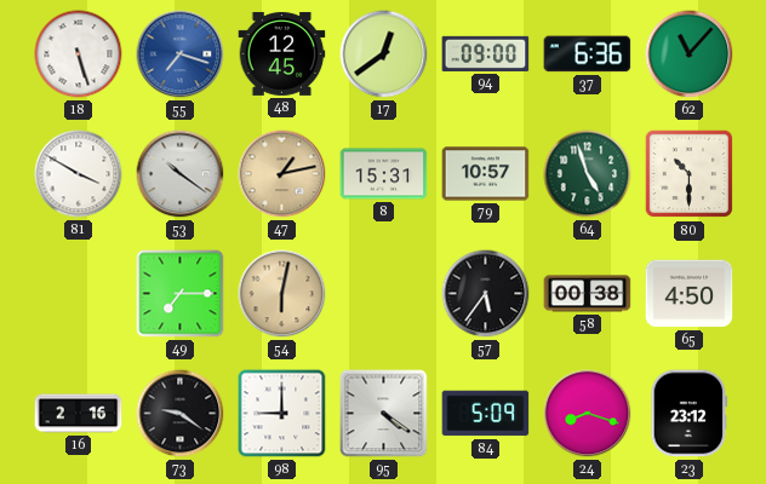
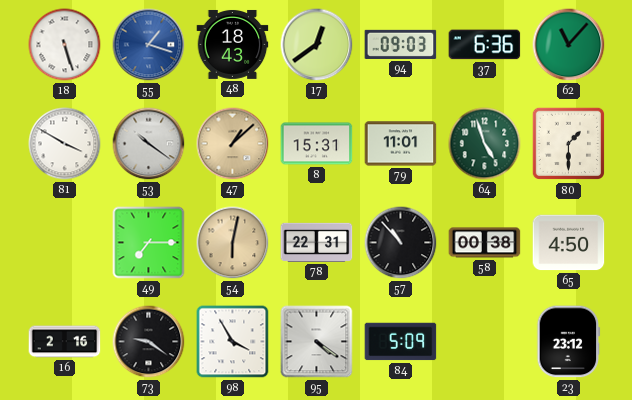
55: 7:18 -> 1:18 (149, 45)
48: 12:45 -> 18:43 (233, 44)
94: 09:00 -> 09:03 (401, 44)
47: 1:13 -> 1:08 (233, 144)
79: 10:57 -> 11:01 (401, 144)
80: 10:30 -> 1:30 (569, 144)
78: none -> 22:31 (317, 242)
57: 5:36 -> 10:53 (401, 243)
98: 9:00 -> 3:55 (233, 342)
24: 8:18 -> none (588, 414)
